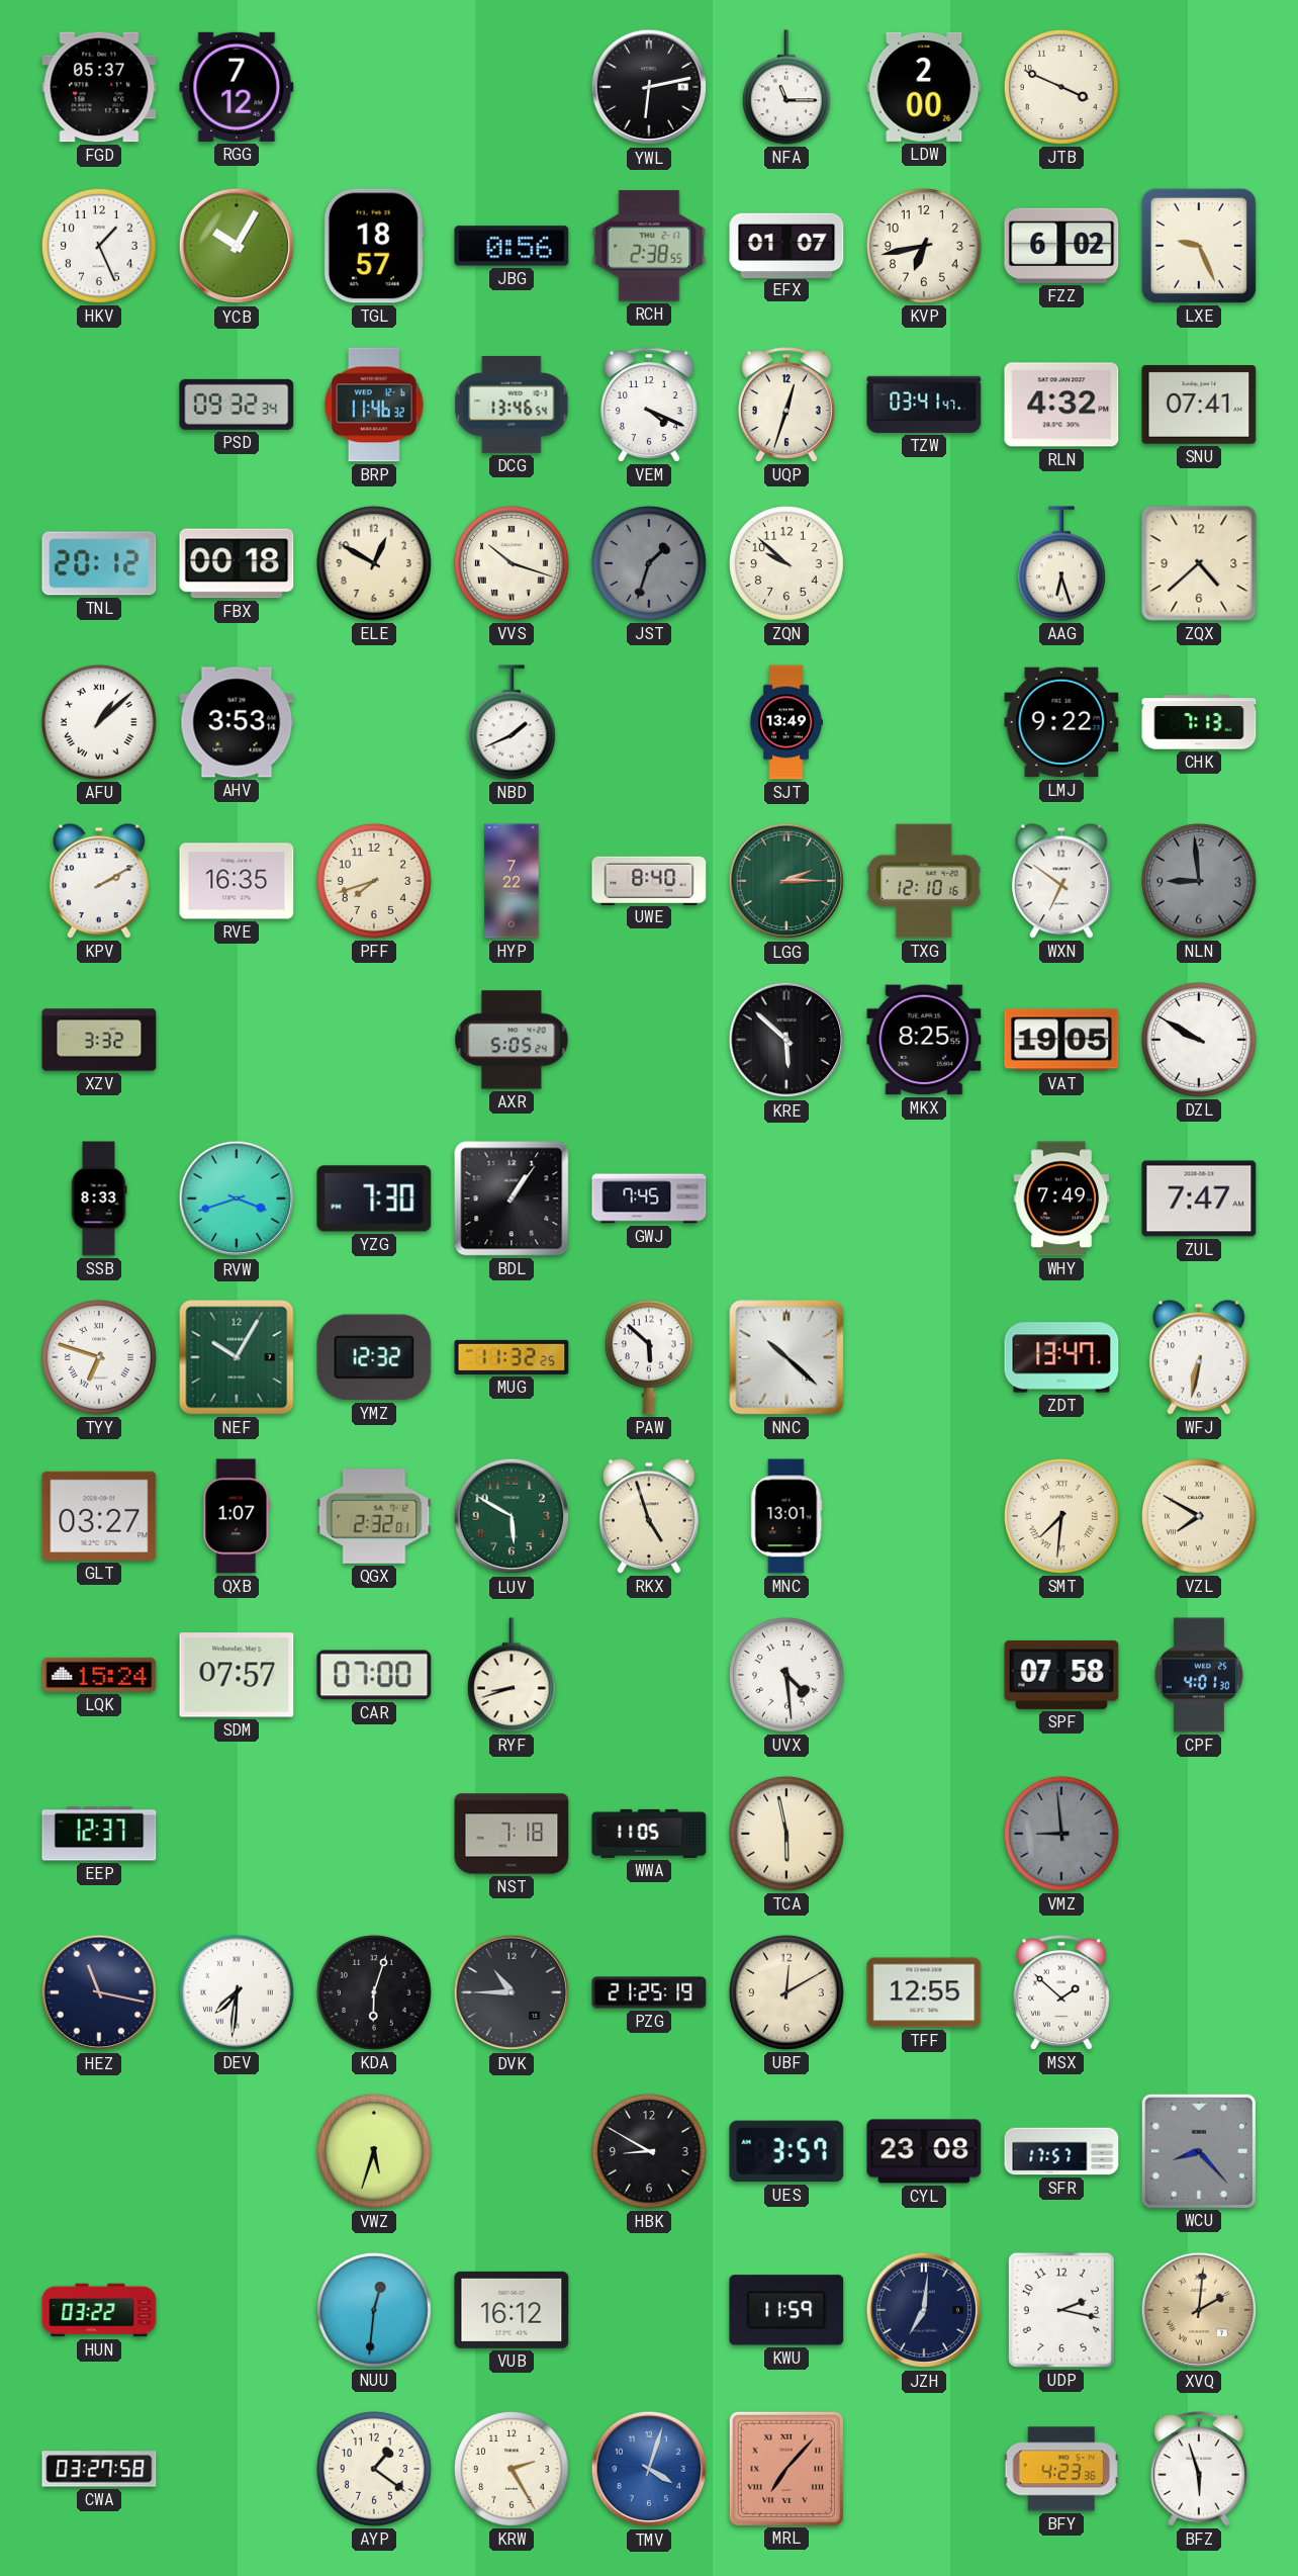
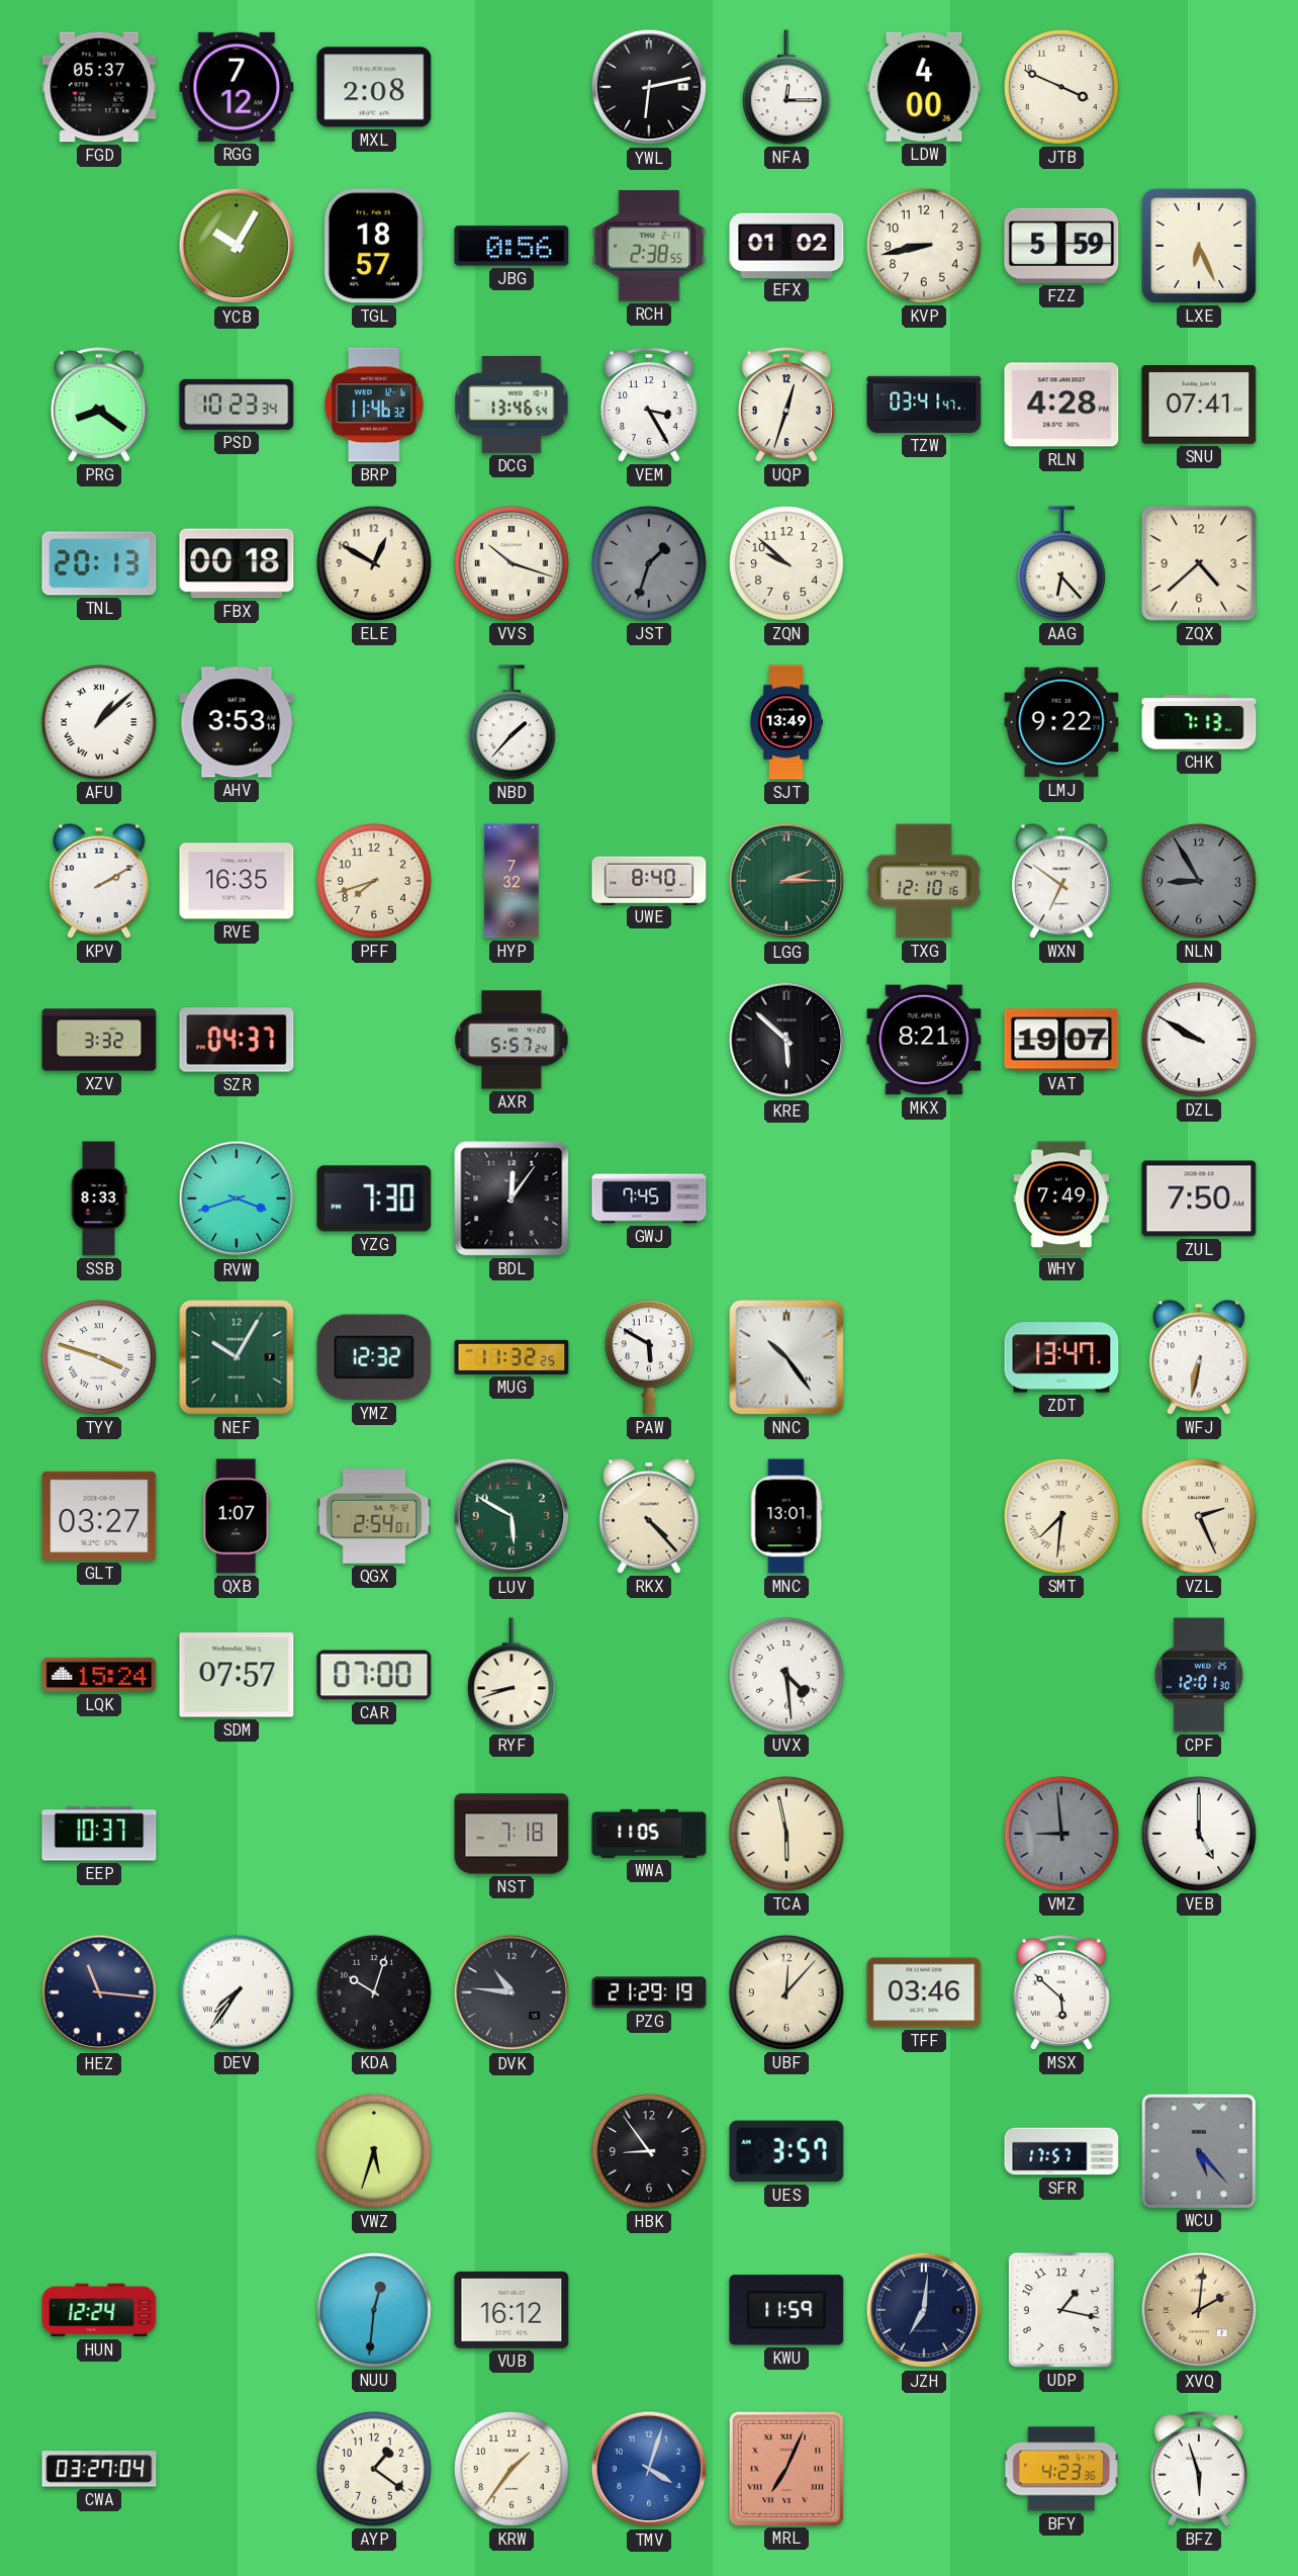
MXL: none -> 2:08 (374, 87)
NFA: 11:15 -> 12:15 (786, 87)
LDW: 2:00 -> 4:00 (924, 87)
HKV: 1:26 -> none (99, 246)
EFX: 01:07 -> 01:02 (786, 245)
KVP: 6:43 -> 8:43 (924, 246)
FZZ: 6:02 -> 5:59 (1061, 246)
LXE: 9:26 -> 6:26 (1199, 246)
PRG: none -> 8:21 (100, 405)
PSD: 09:32 -> 10:23 (237, 405)
VEM: 4:19 -> 3:25 (650, 405)
RLN: 4:32 -> 4:28 (1061, 405)
TNL: 20:12 -> 20:13 (99, 563)
AAG: 6:27 -> 6:23 (1061, 563)
NBD: 1:41 -> 1:37 (512, 722)
HYP: 7:22 -> 7:32 (512, 881)
NLN: 8:59 -> 8:55 (1199, 881)
SZR: none -> 04:37 (237, 1040)
AXR: 5:05 -> 5:57 (512, 1040)
MKX: 8:25 -> 8:21 (924, 1040)
VAT: 19:05 -> 19:07 (1061, 1040)
BDL: 1:06 -> 12:06 (512, 1198)
ZUL: 7:47 -> 7:50 (1199, 1198)
TYY: 6:48 -> 3:48 (99, 1357)
PAW: 5:52 -> 5:50 (649, 1357)
NNC: 10:22 -> 10:24 (786, 1357)
QGX: 2:32 -> 2:54 (374, 1517)
RKX: 4:57 -> 4:23 (649, 1516)
VZL: 7:50 -> 2:26 (1199, 1516)
SPF: 07:58 -> none (1061, 1675)
CPF: 4:01 -> 12:01 (1198, 1675)
EEP: 12:37 -> 10:37 (99, 1834)
VEB: none -> 5:00 (1199, 1834)
HEZ: 11:17 -> 11:16 (99, 1992)
DEV: 7:31 -> 7:36 (237, 1992)
KDA: 6:03 -> 10:03 (374, 1992)
DVK: 10:45 -> 10:46 (512, 1992)
PZG: 21:25 -> 21:29 (649, 1992)
UBF: 12:10 -> 12:07 (786, 1992)
TFF: 12:55 -> 03:46 (924, 1992)
MSX: 1:52 -> 5:52 (1062, 1992)
HBK: 8:50 -> 8:54 (649, 2151)
CYL: 23:08 -> none (924, 2151)
WCU: 8:23 -> 5:23 (1198, 2150)
HUN: 03:22 -> 12:24 (99, 2310)
UDP: 2:17 -> 1:17 (1061, 2310)
CWA: 03:27:58 -> 03:27:04 (99, 2469)
KRW: 2:25 -> 1:36 (512, 2469)
MRL: 7:07 -> 7:04 (785, 2468)
